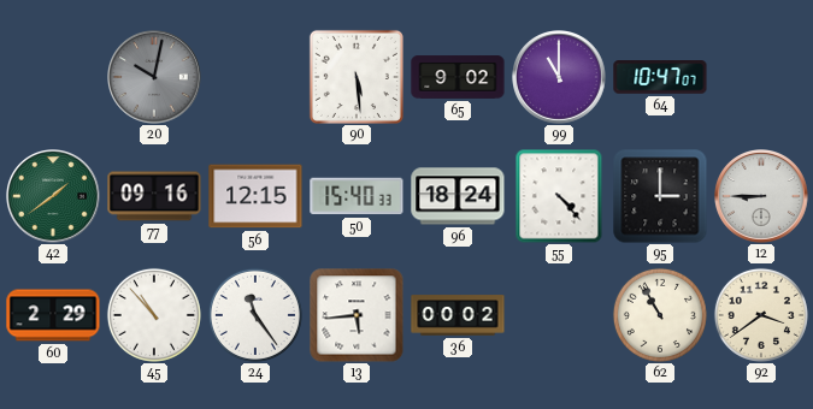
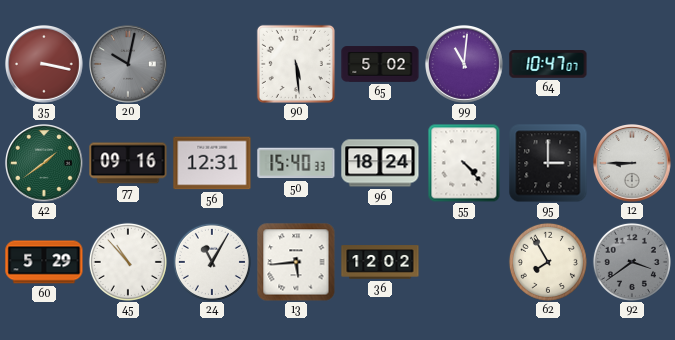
35: none -> 3:17 (44, 64)
65: 9:02 -> 5:02 (380, 64)
99: 11:00 -> 11:01 (464, 64)
56: 12:15 -> 12:31 (212, 163)
60: 2:29 -> 5:29 (44, 262)
24: 11:24 -> 11:05 (212, 262)
36: 00:02 -> 12:02 (380, 262)
62: 10:55 -> 7:55 (548, 262)
92 dial: cream -> grey (632, 262)
